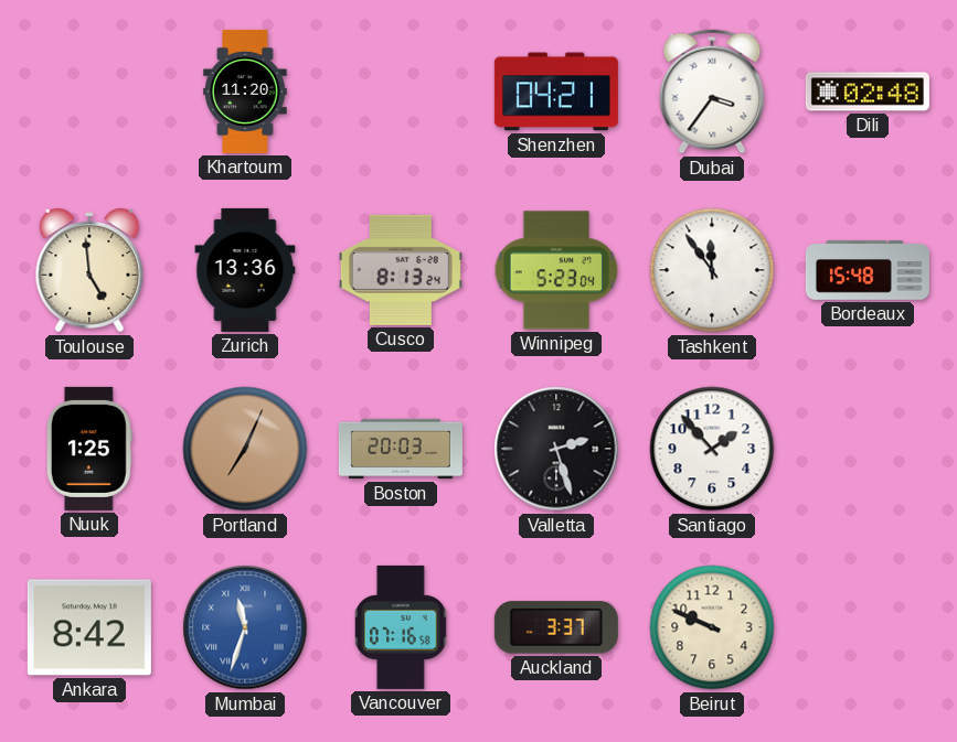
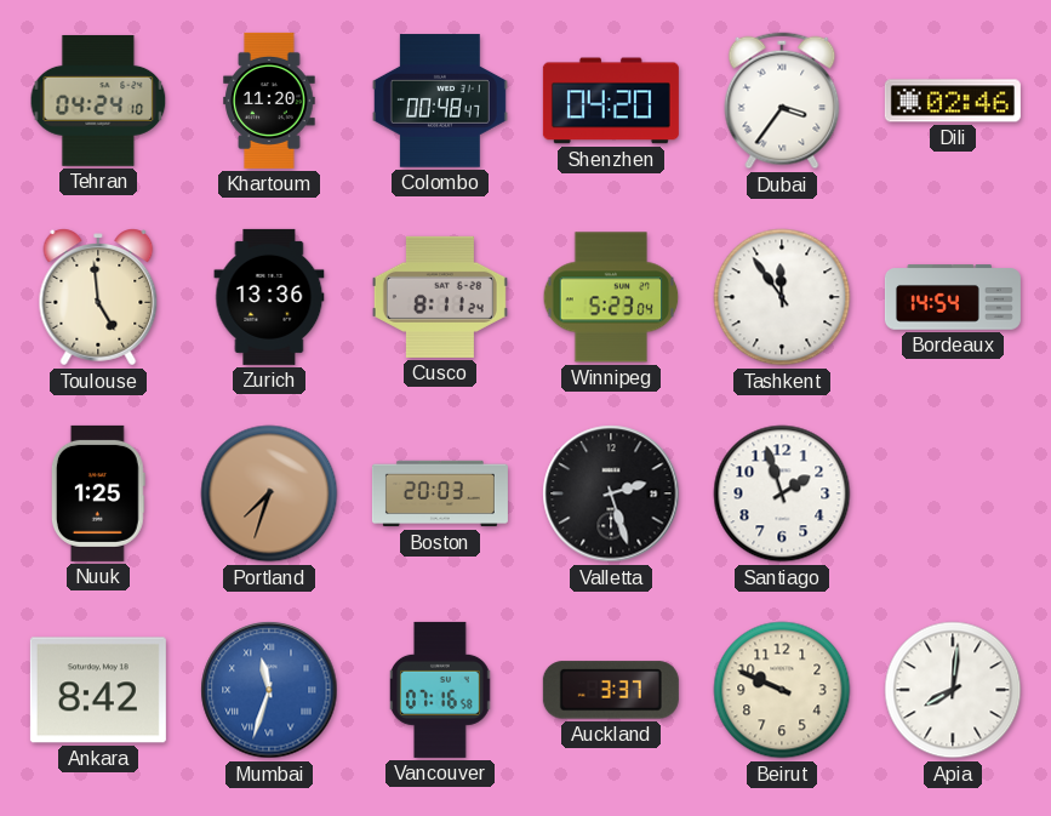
Tehran: none -> 04:24 (98, 101)
Colombo: none -> 00:48 (440, 101)
Shenzhen: 04:21 -> 04:20 (611, 101)
Dili: 02:48 -> 02:46 (953, 101)
Cusco: 8:13 -> 8:11 (440, 297)
Bordeaux: 15:48 -> 14:54 (953, 297)
Portland: 7:04 -> 7:33 (269, 493)
Santiago: 1:53 -> 1:57 (782, 493)
Apia: none -> 8:01 (953, 690)
